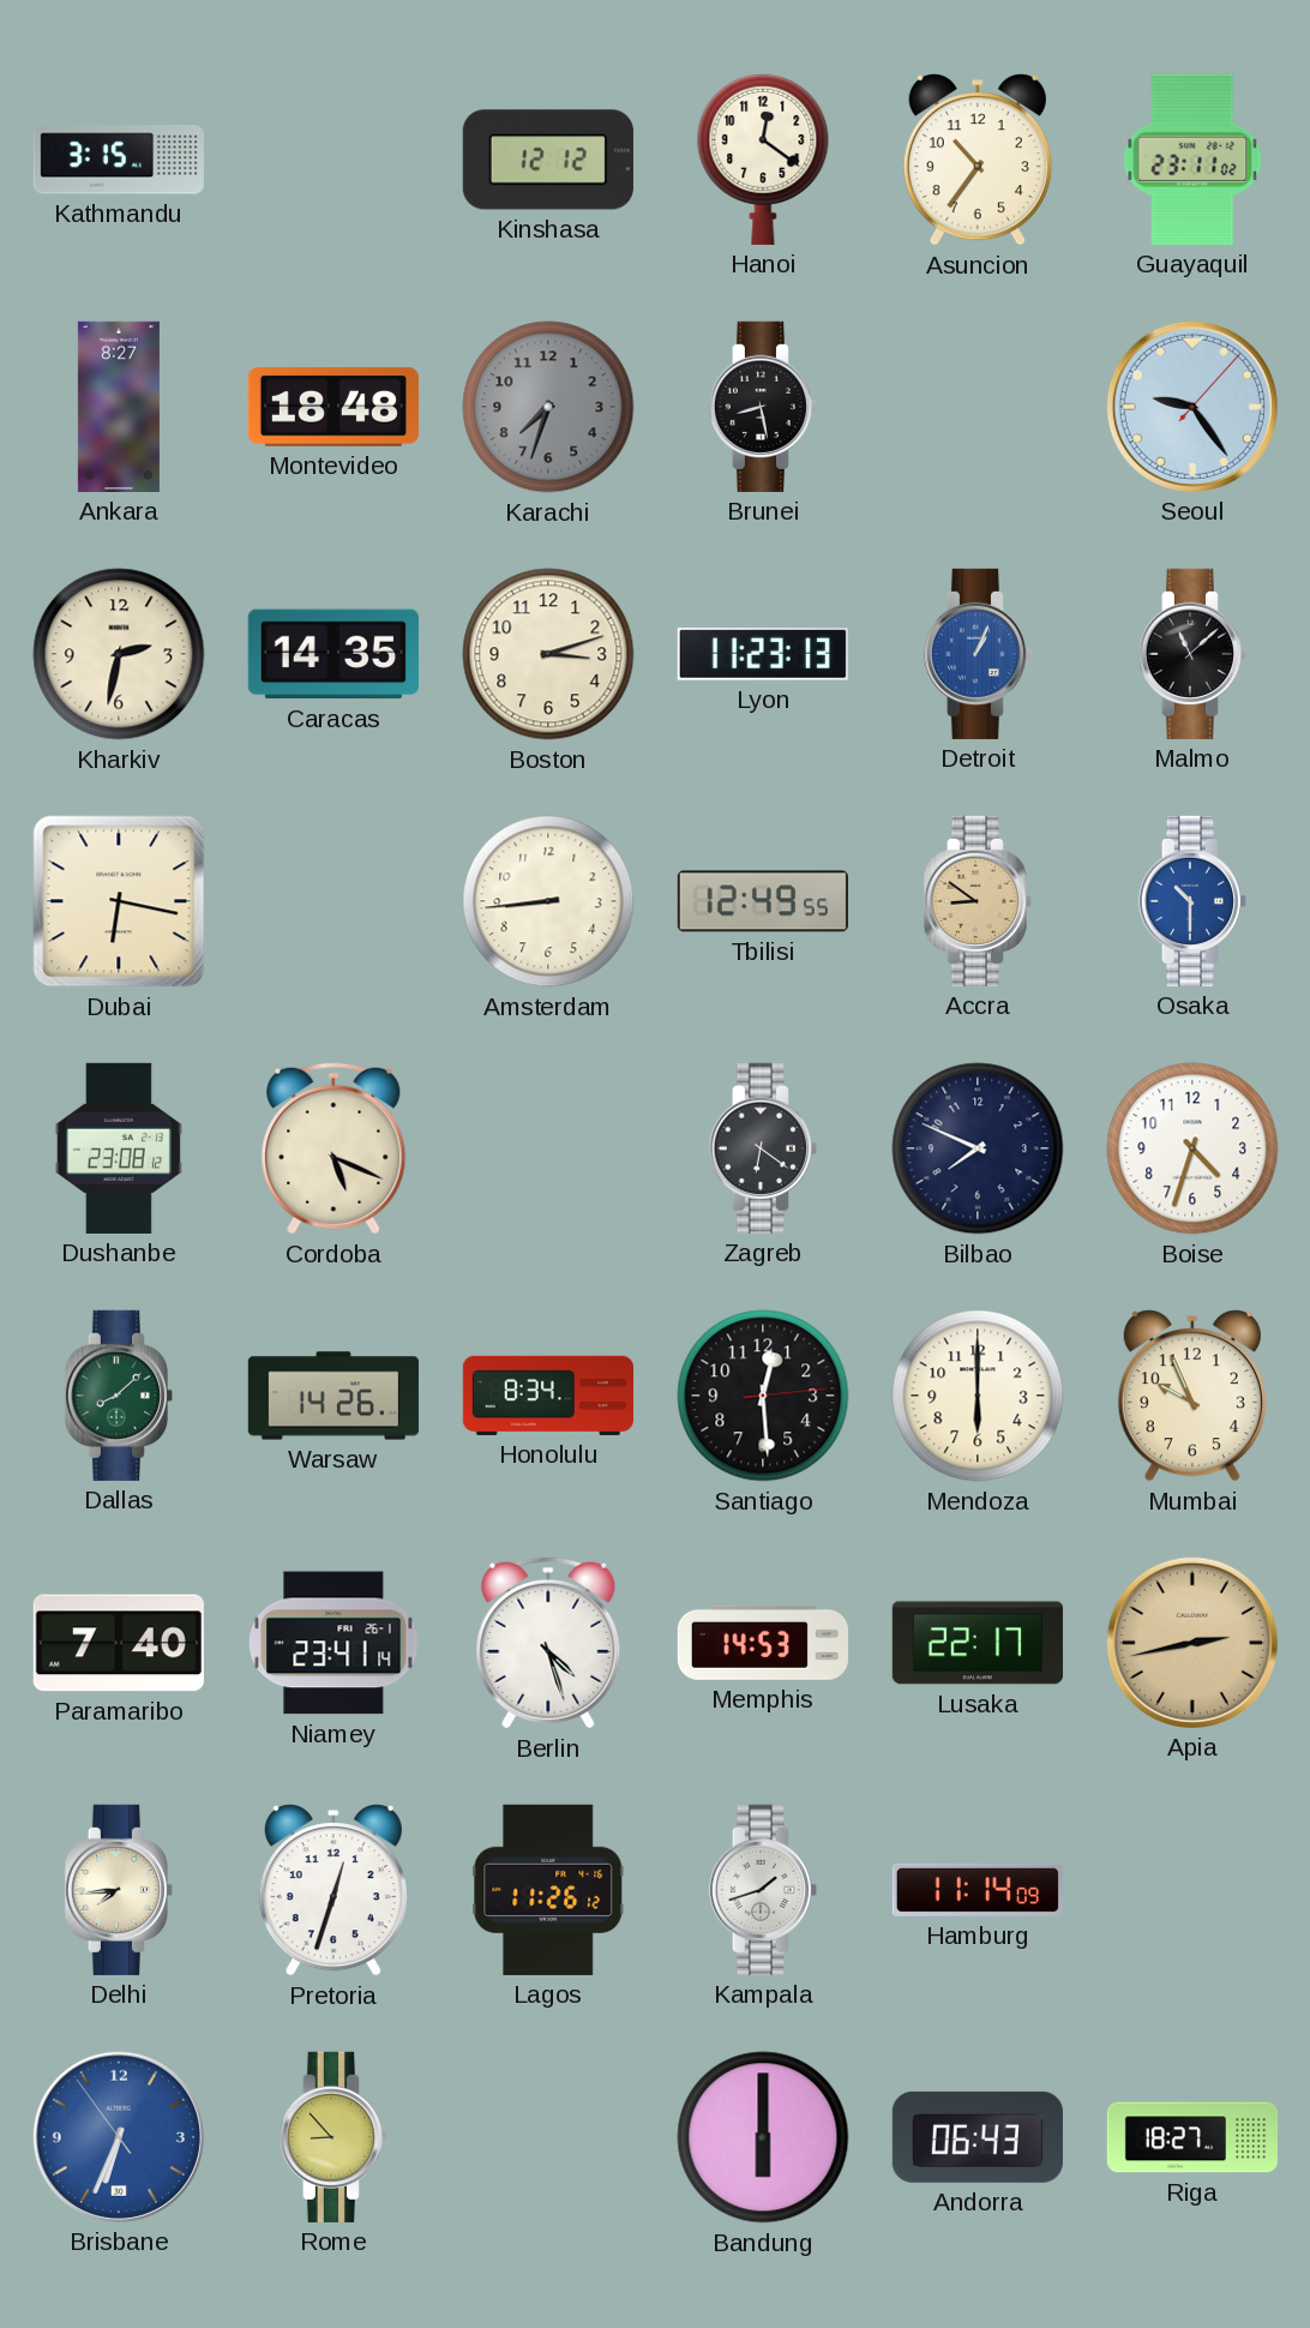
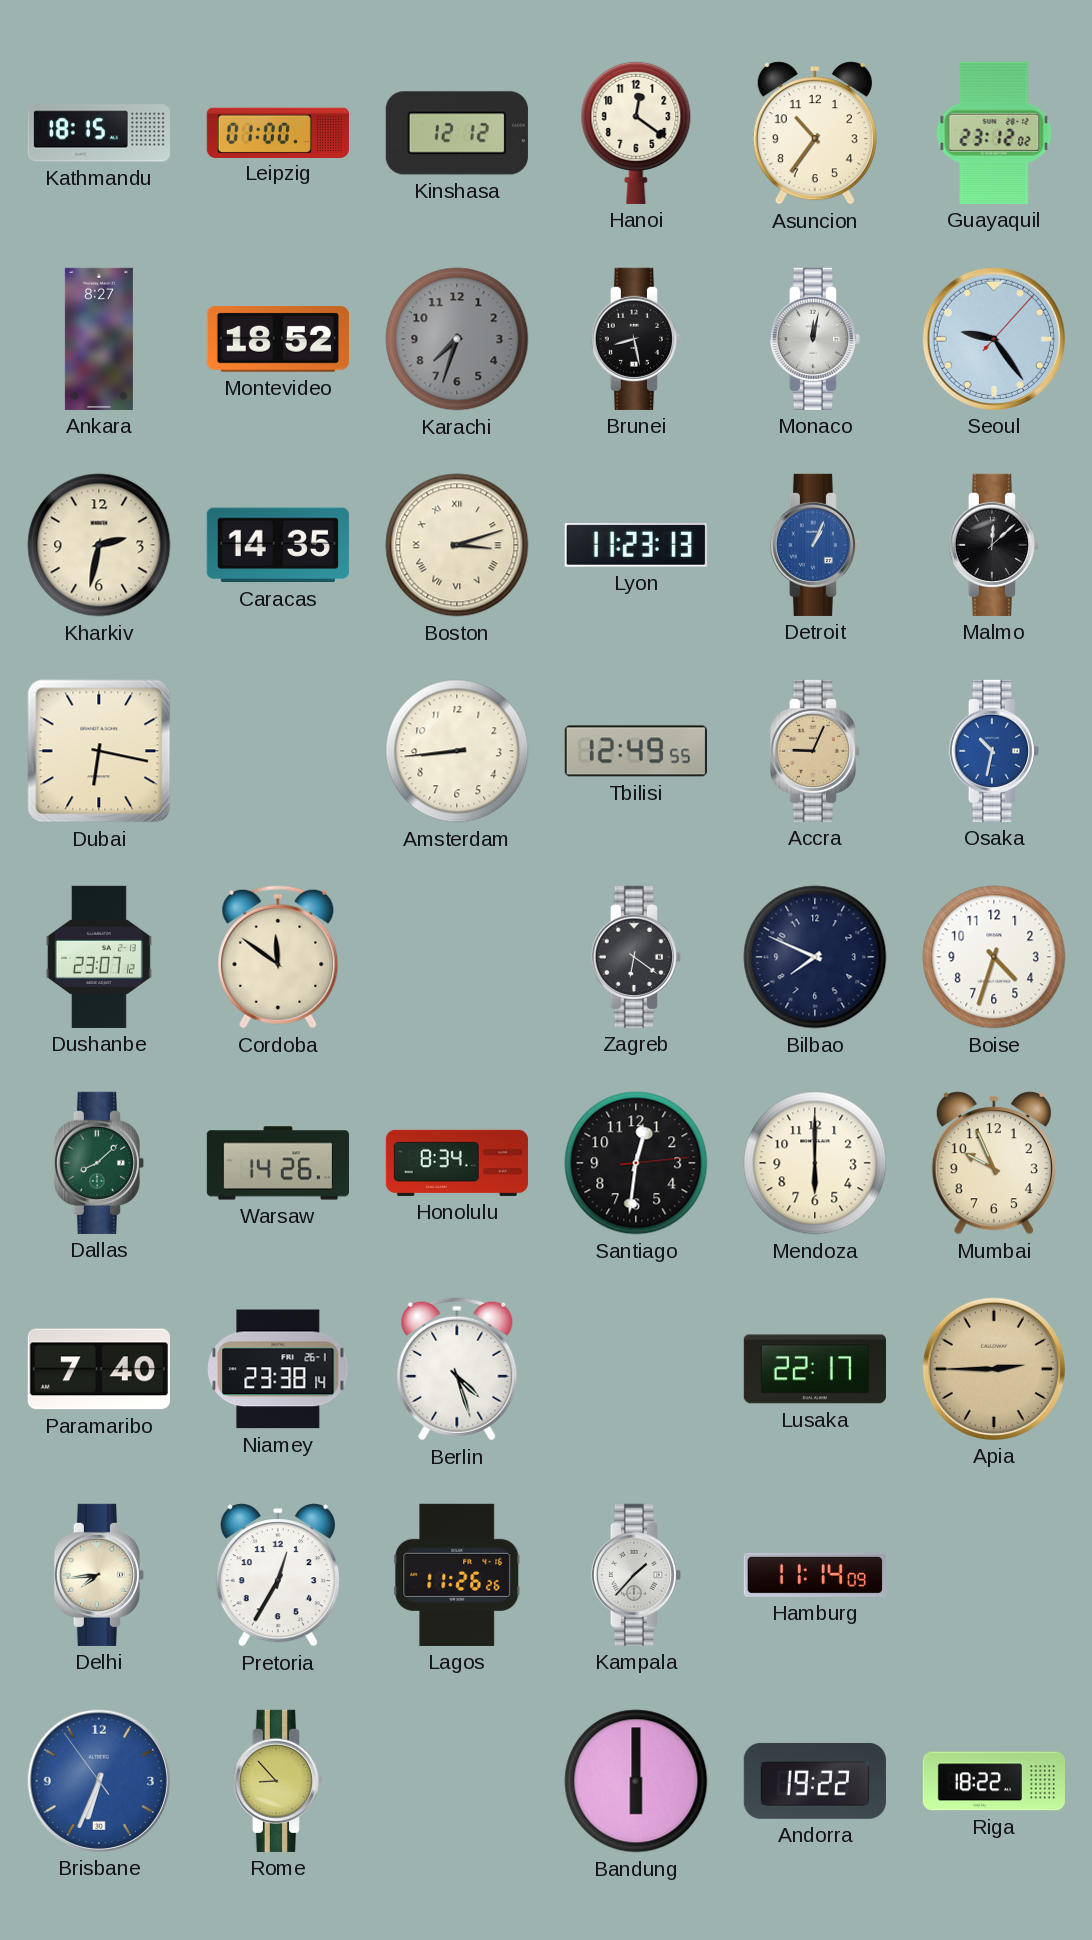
Kathmandu: 3:15 -> 18:15 (99, 133)
Leipzig: none -> 01:00 (278, 132)
Guayaquil: 23:11 -> 23:12 (994, 133)
Montevideo: 18:48 -> 18:52 (278, 339)
Monaco: none -> 12:02 (815, 339)
Boston numerals: Arabic -> Roman (457, 545)
Malmo: 11:08 -> 12:08 (994, 545)
Accra: 8:51 -> 9:04 (815, 751)
Osaka: 10:30 -> 10:32 (994, 751)
Dushanbe: 23:08 -> 23:07 (99, 957)
Cordoba: 5:19 -> 11:51 (278, 957)
Santiago: 12:29 -> 12:31 (636, 1163)
Niamey: 23:41 -> 23:38 (278, 1369)
Memphis: 14:53 -> none (763, 1643)
Apia: 2:43 -> 2:45 (994, 1369)
Pretoria: 12:33 -> 12:35 (278, 1575)
Lagos: 11:26:12 -> 11:26:26 (457, 1575)
Kampala: 1:42 -> 1:37 (636, 1575)
Andorra: 06:43 -> 19:22 (815, 1781)
Riga: 18:27 -> 18:22 (993, 1781)
